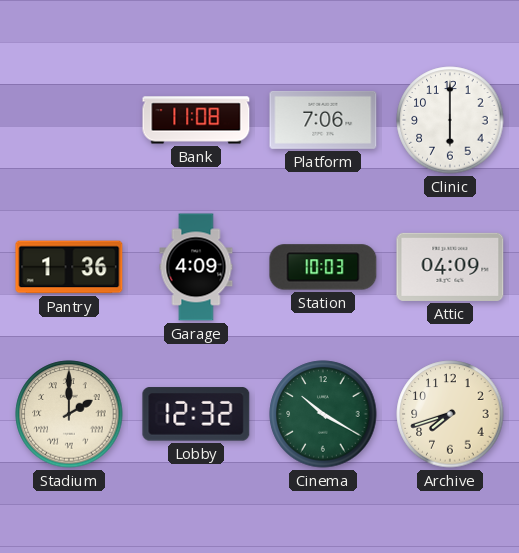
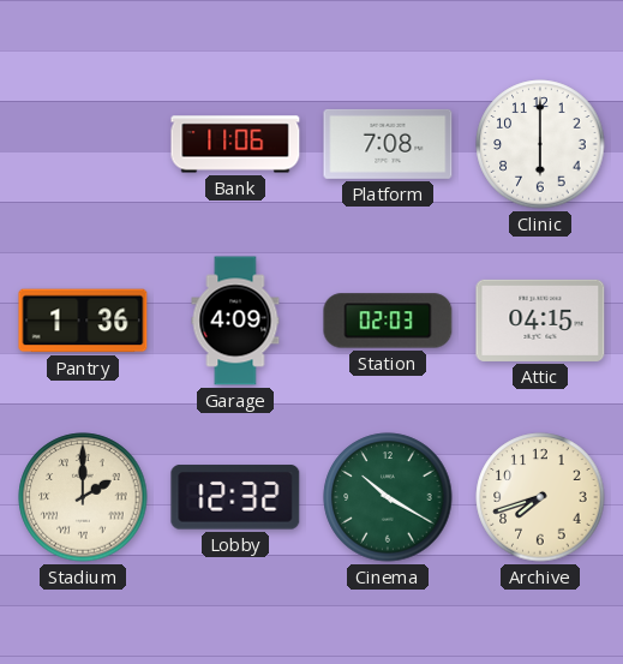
Bank: 11:08 -> 11:06 (235, 144)
Platform: 7:06 -> 7:08 (388, 144)
Station: 10:03 -> 02:03 (388, 321)
Attic: 04:09 -> 04:15 (540, 321)
